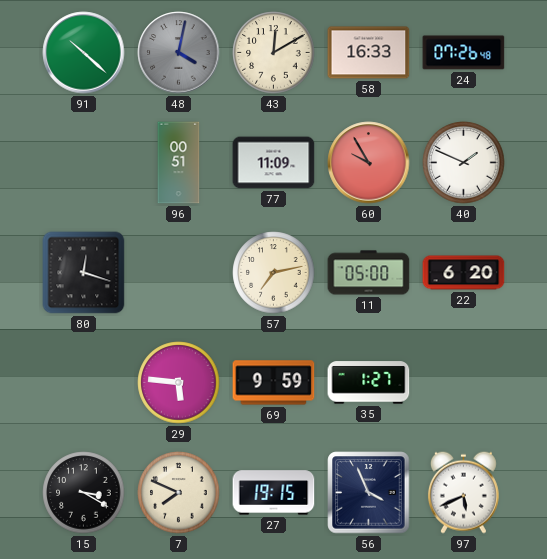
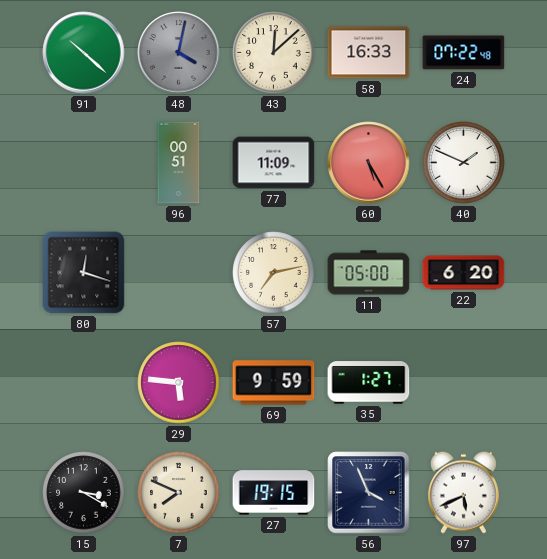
43: 12:10 -> 12:08 (274, 53)
24: 07:26 -> 07:22 (464, 53)
60: 9:55 -> 5:25 (369, 163)
